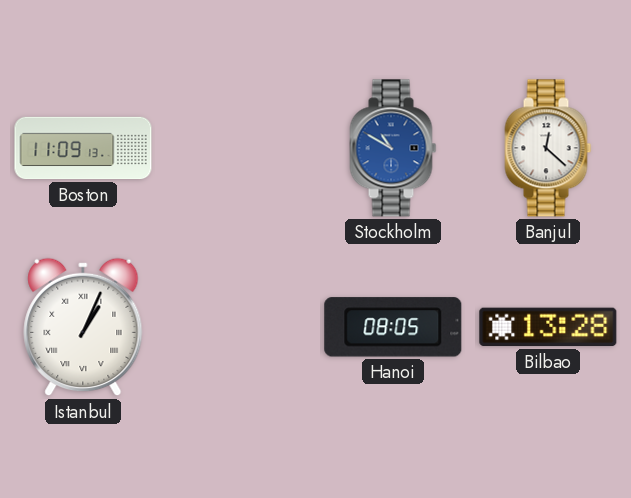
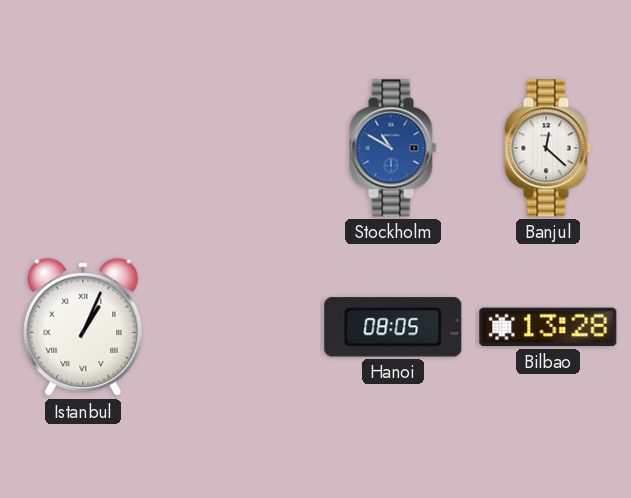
Boston: 11:09 -> none (83, 148)
